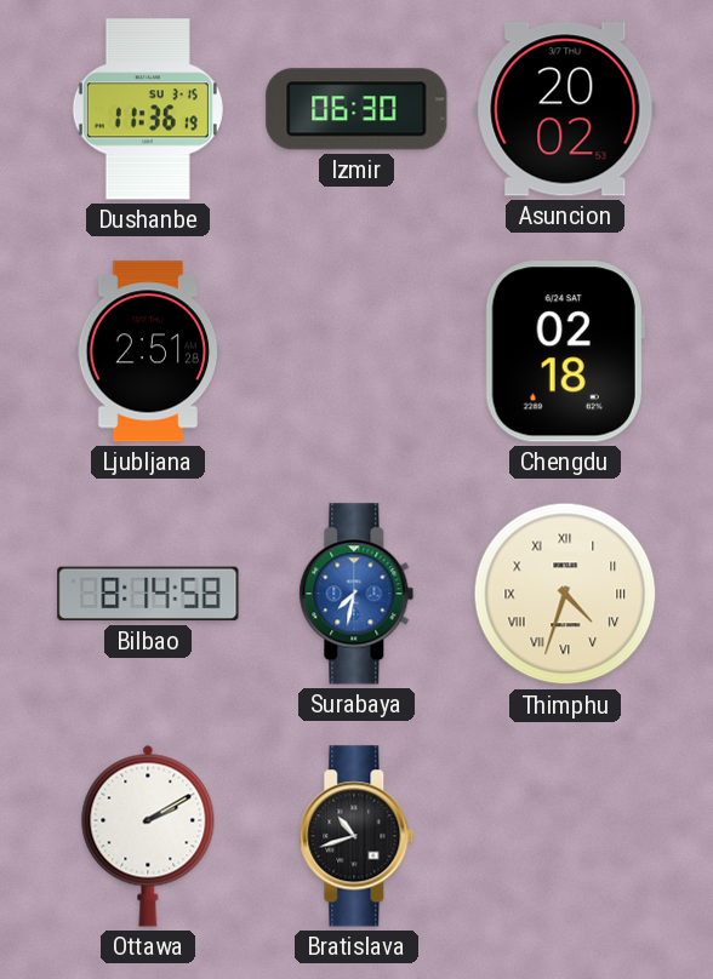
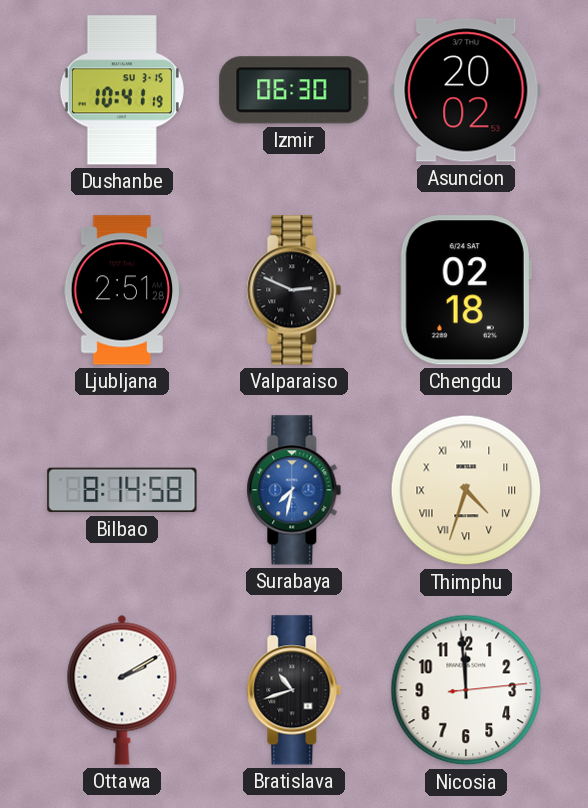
Dushanbe: 11:36 -> 10:41 (122, 90)
Valparaiso: none -> 2:49 (294, 290)
Nicosia: none -> 11:59 (466, 690)
